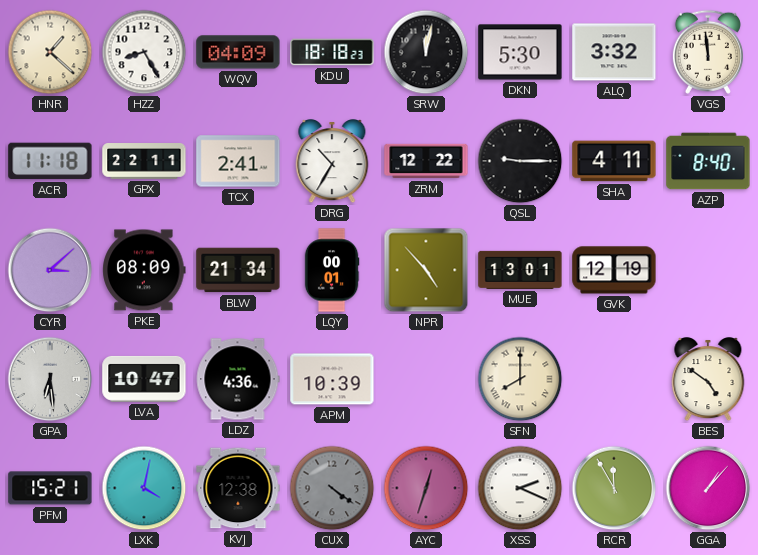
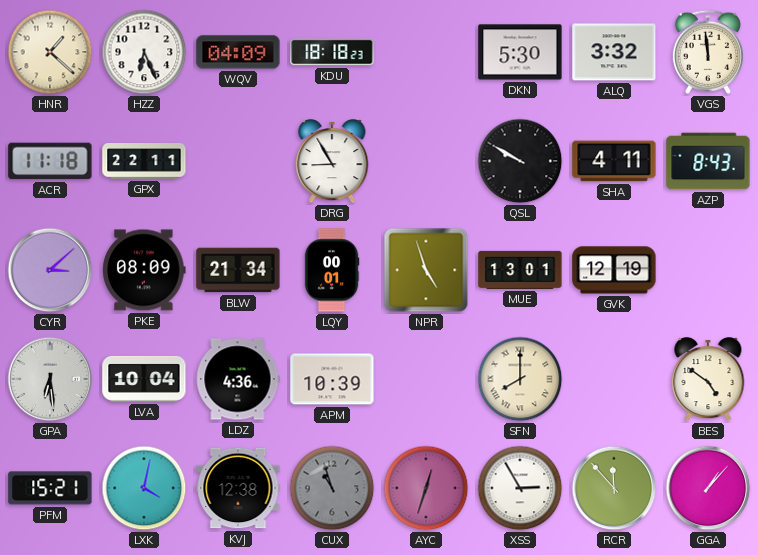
HZZ: 8:25 -> 6:26 (144, 52)
SRW: 12:02 -> none (426, 52)
TCX: 2:41 -> none (238, 161)
DRG: 10:35 -> 8:55 (332, 162)
ZRM: 12:22 -> none (426, 161)
QSL: 9:15 -> 9:50 (520, 161)
AZP: 8:40 -> 8:43 (708, 161)
NPR: 4:53 -> 4:57 (426, 270)
LVA: 10:47 -> 10:04 (144, 379)
CUX: 4:21 -> 10:57 (332, 488)
XSS: 2:19 -> 2:55 (520, 488)
RCR: 11:55 -> 11:53 (614, 488)
